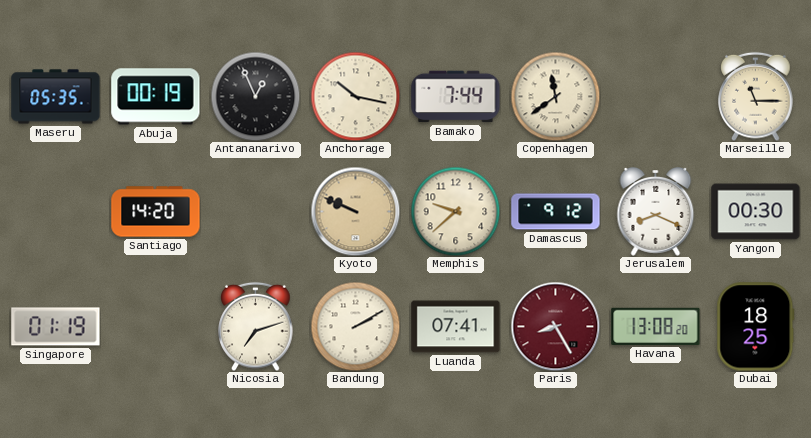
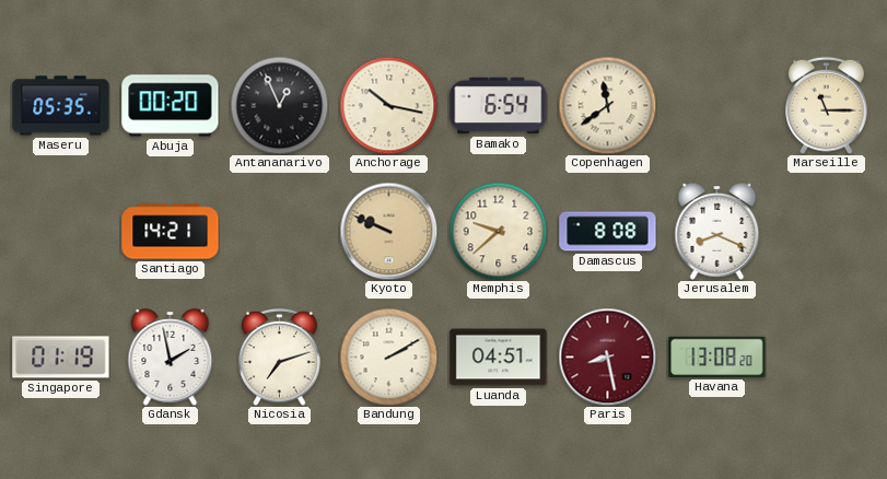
Abuja: 00:19 -> 00:20 (171, 106)
Bamako: 7:44 -> 6:54 (499, 106)
Santiago: 14:20 -> 14:21 (171, 232)
Damascus: 9:12 -> 8:08 (608, 232)
Yangon: 00:30 -> none (756, 212)
Gdansk: none -> 1:58 (171, 358)
Luanda: 07:41 -> 04:51 (499, 358)
Paris: 8:25 -> 8:28 (607, 357)
Dubai: 18:25 -> none (756, 327)
